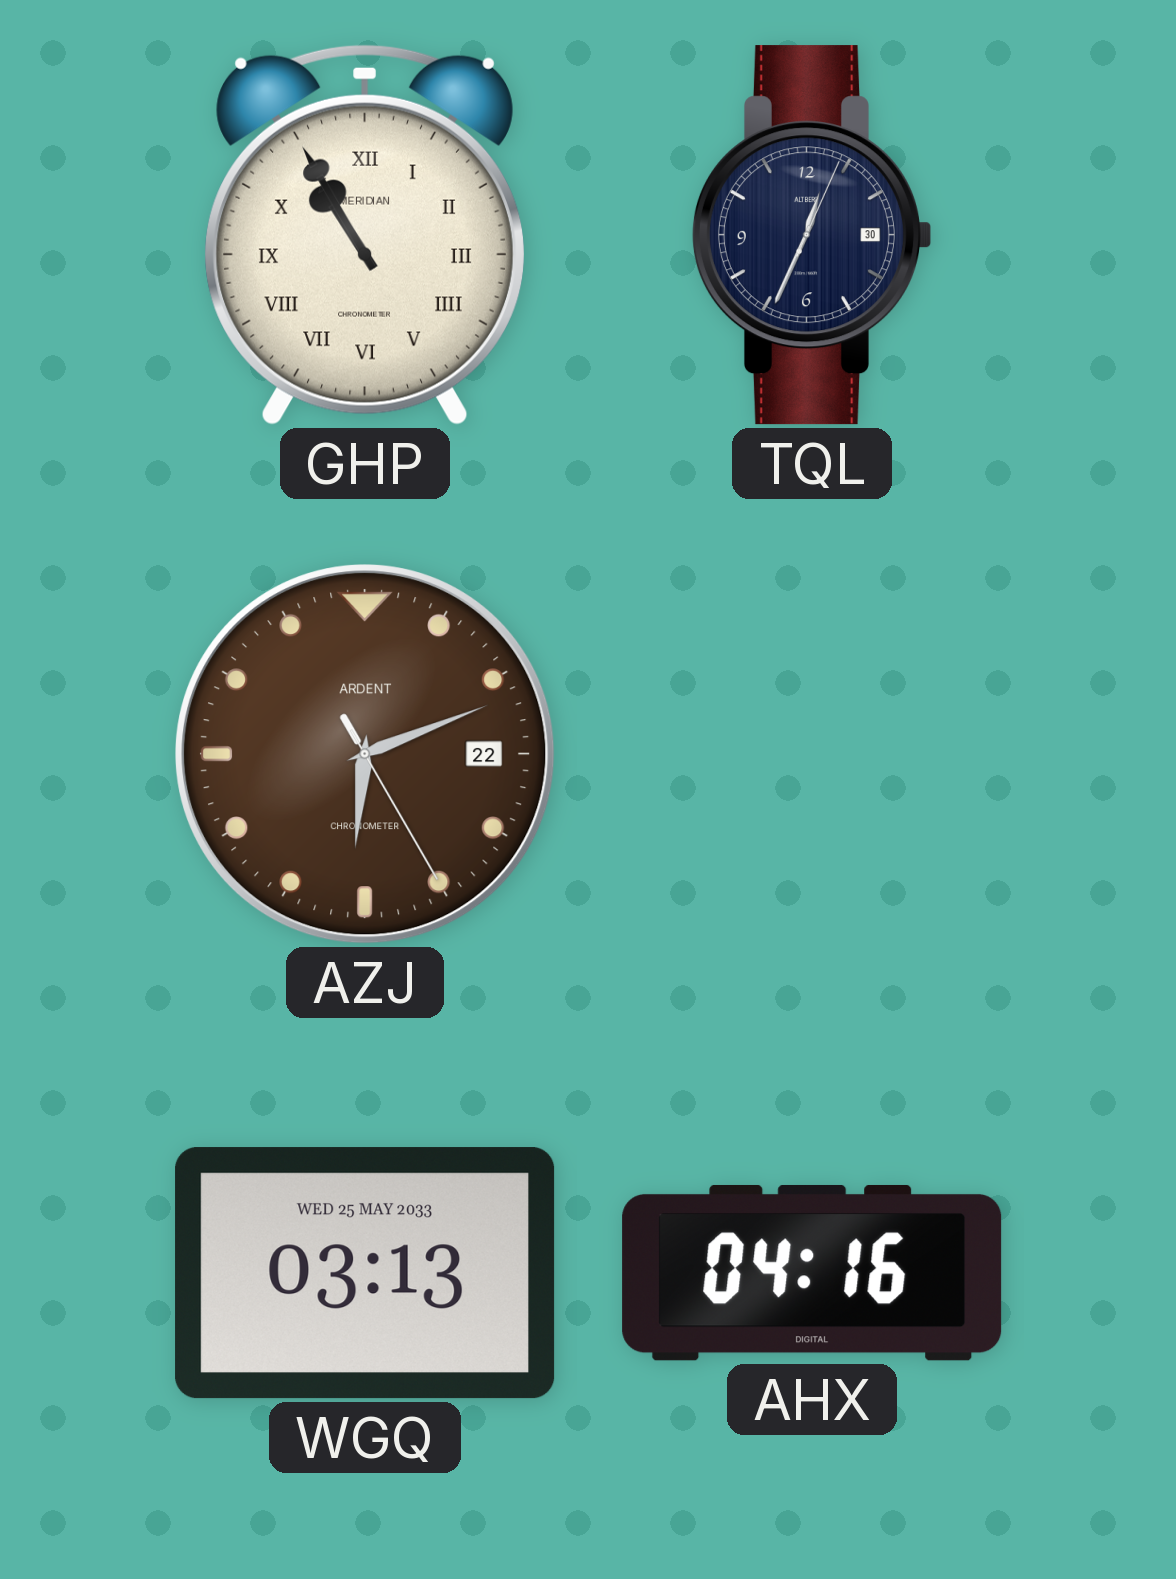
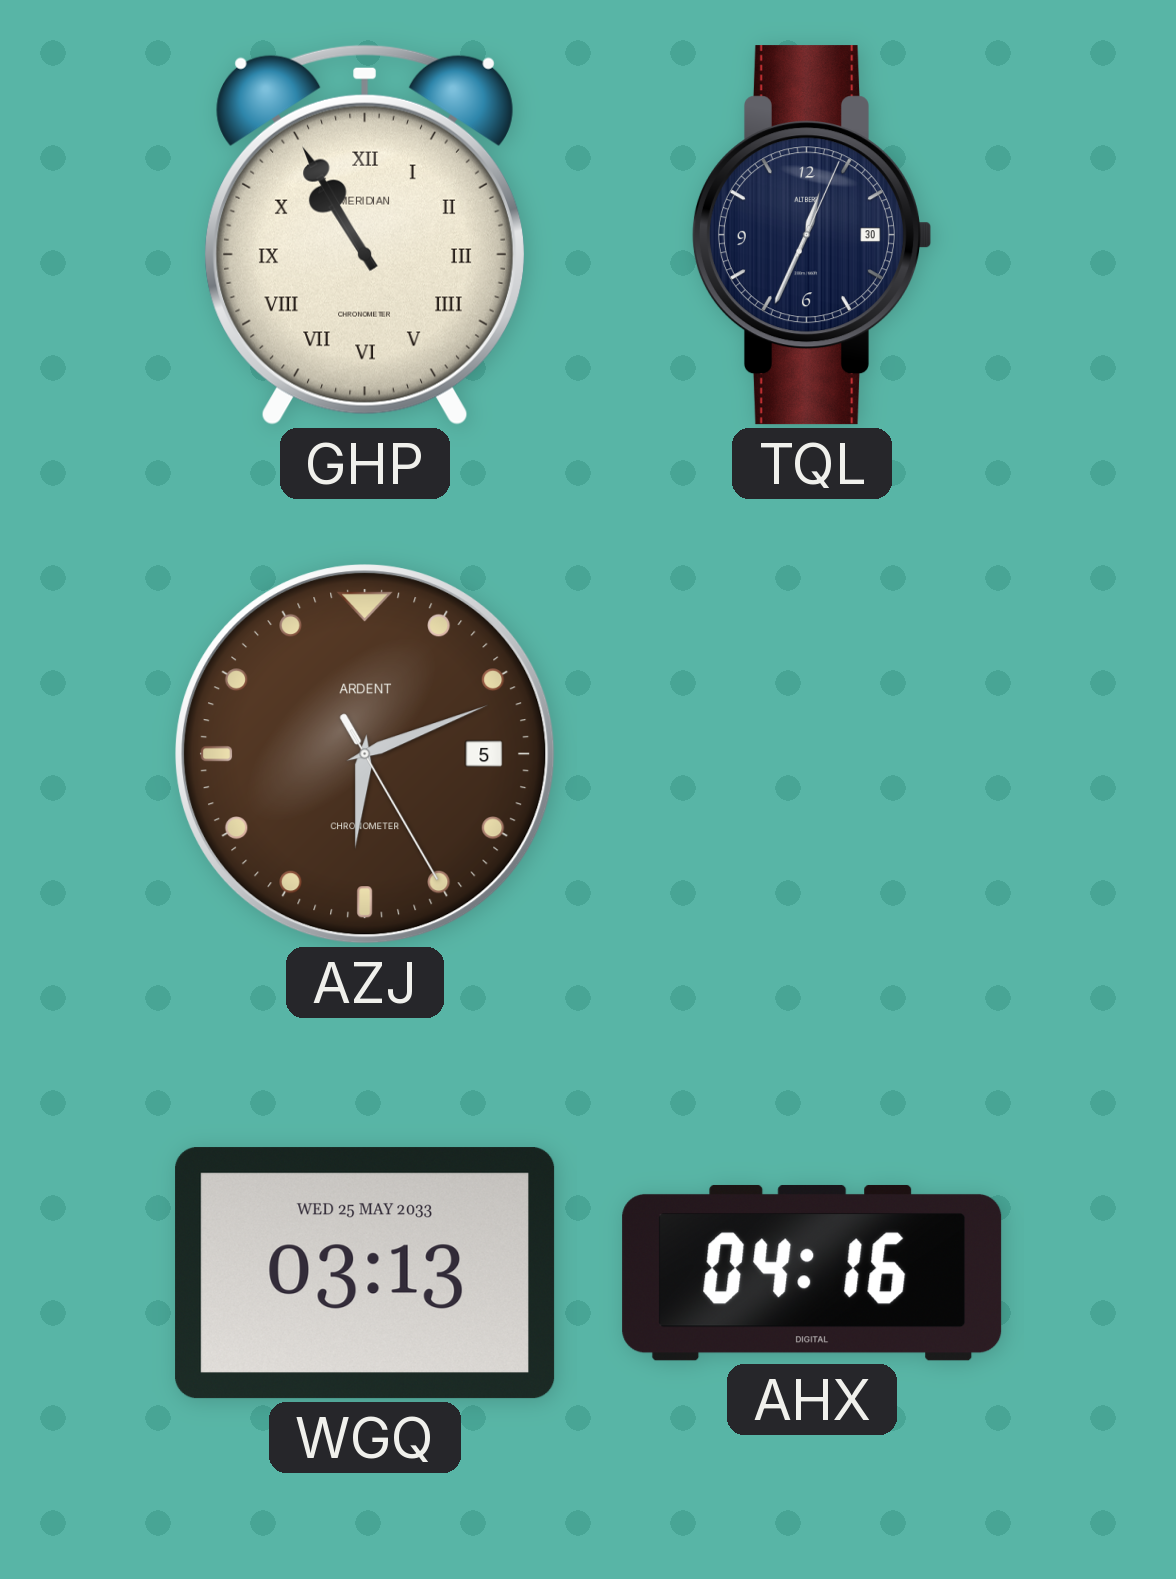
AZJ date: 22 -> 5 (365, 754)
